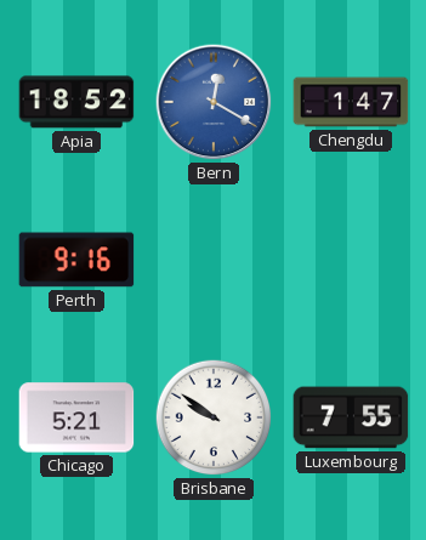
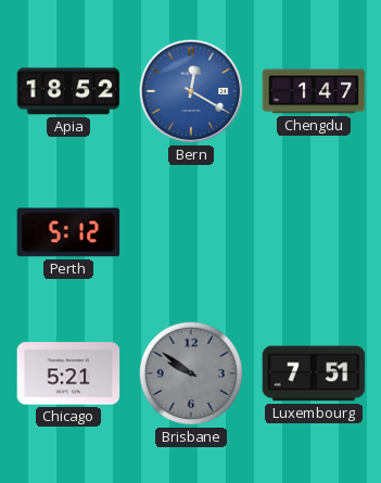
Perth: 9:16 -> 5:12 (68, 232)
Brisbane dial: white -> grey (191, 373)
Luxembourg: 7:55 -> 7:51 (314, 373)
